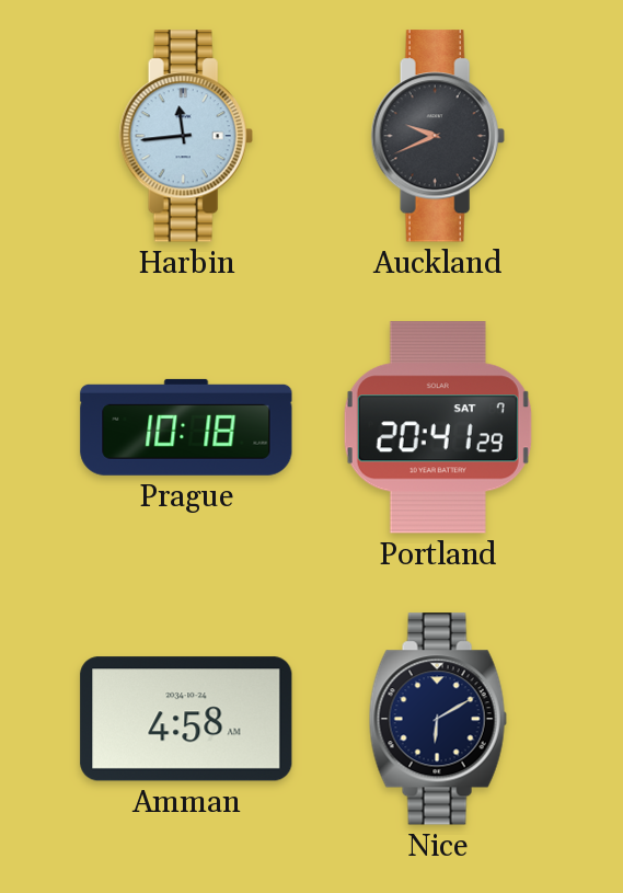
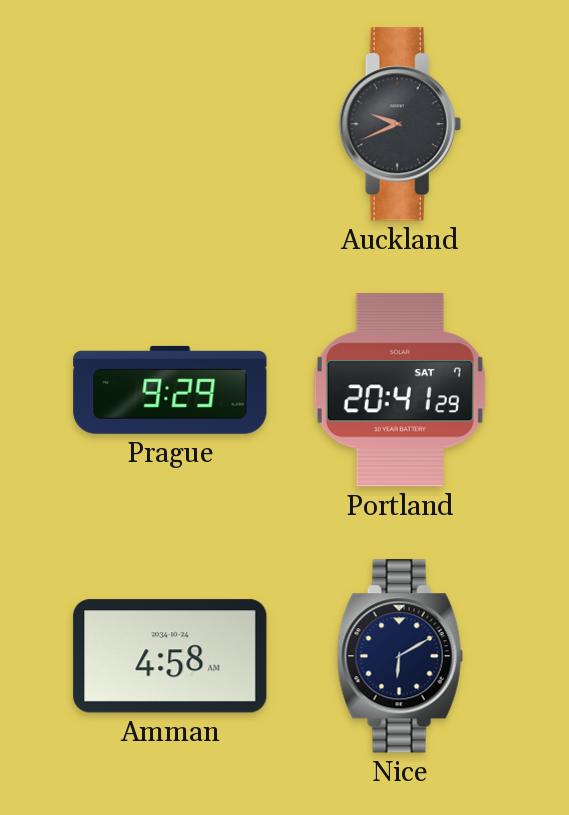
Harbin: 11:44 -> none (186, 136)
Prague: 10:18 -> 9:29 (170, 390)
